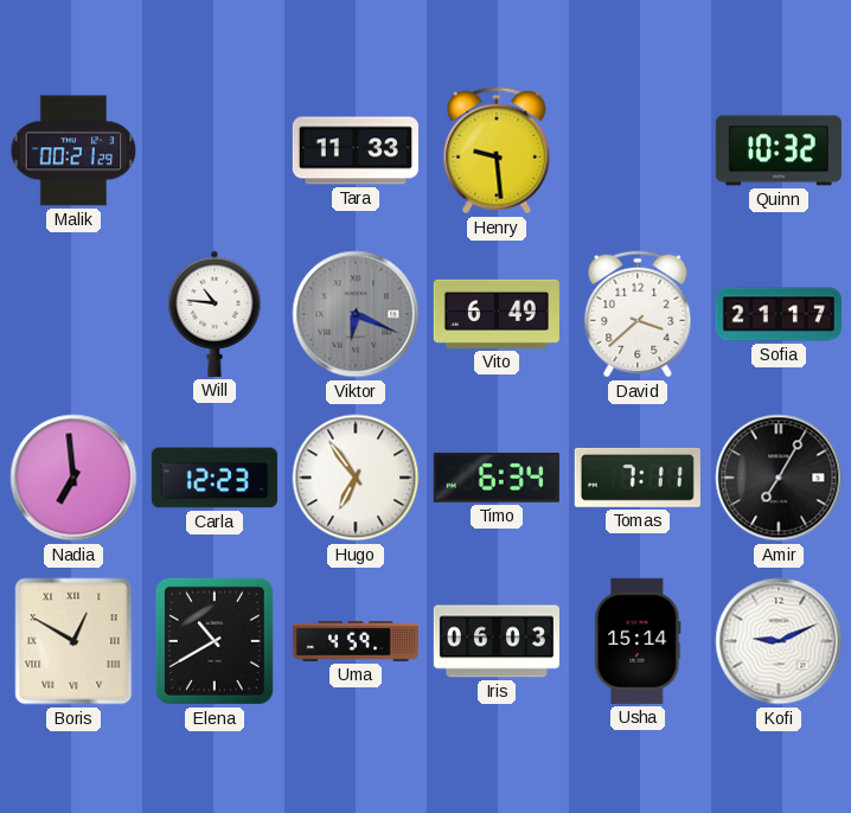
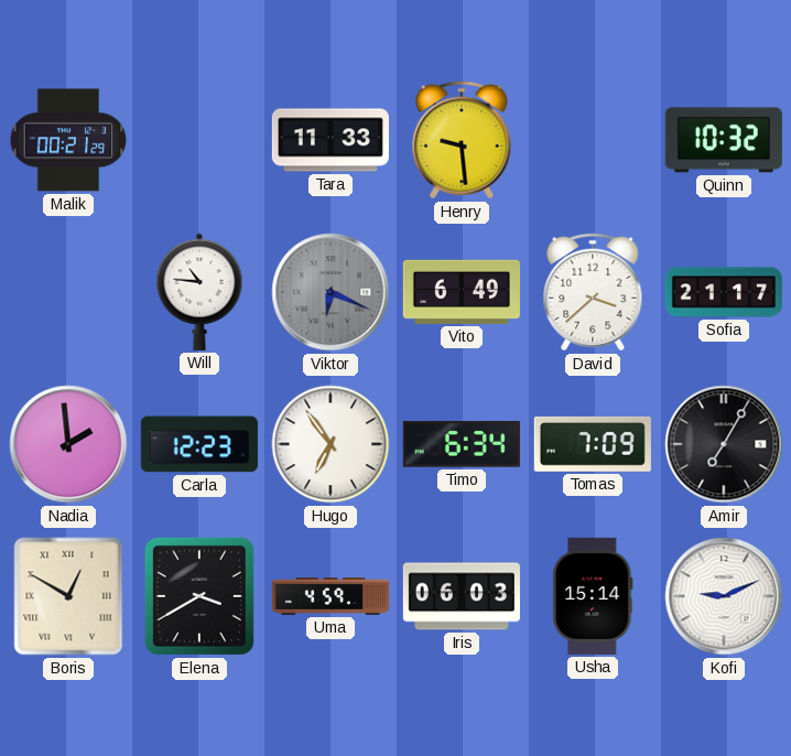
Nadia: 6:59 -> 1:59 (68, 444)
Tomas: 7:11 -> 7:09 (593, 444)
Elena: 10:40 -> 3:40 (199, 596)
